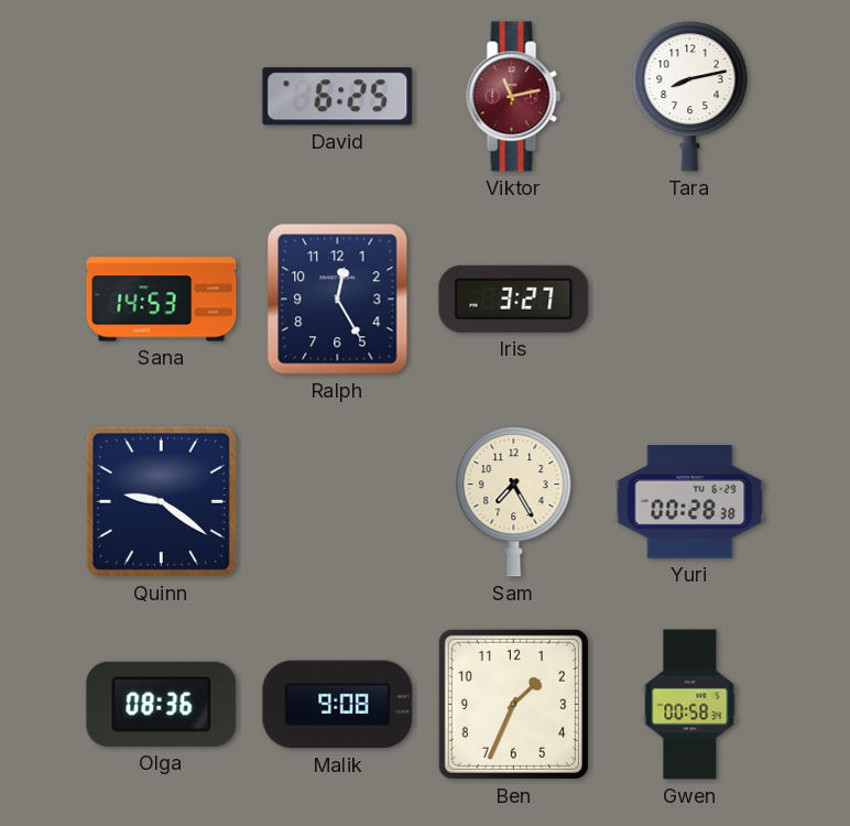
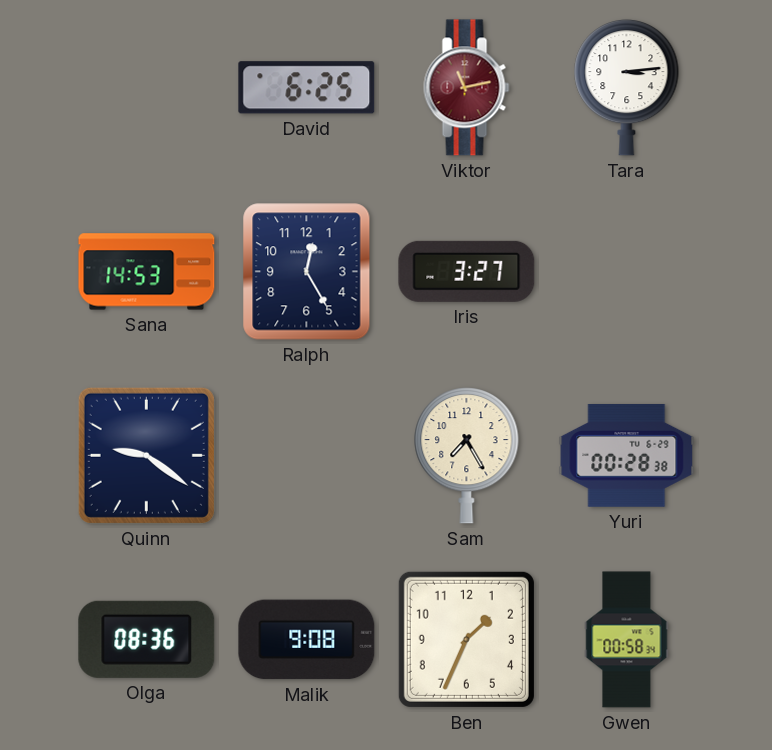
Tara: 8:13 -> 3:14 (627, 88)
